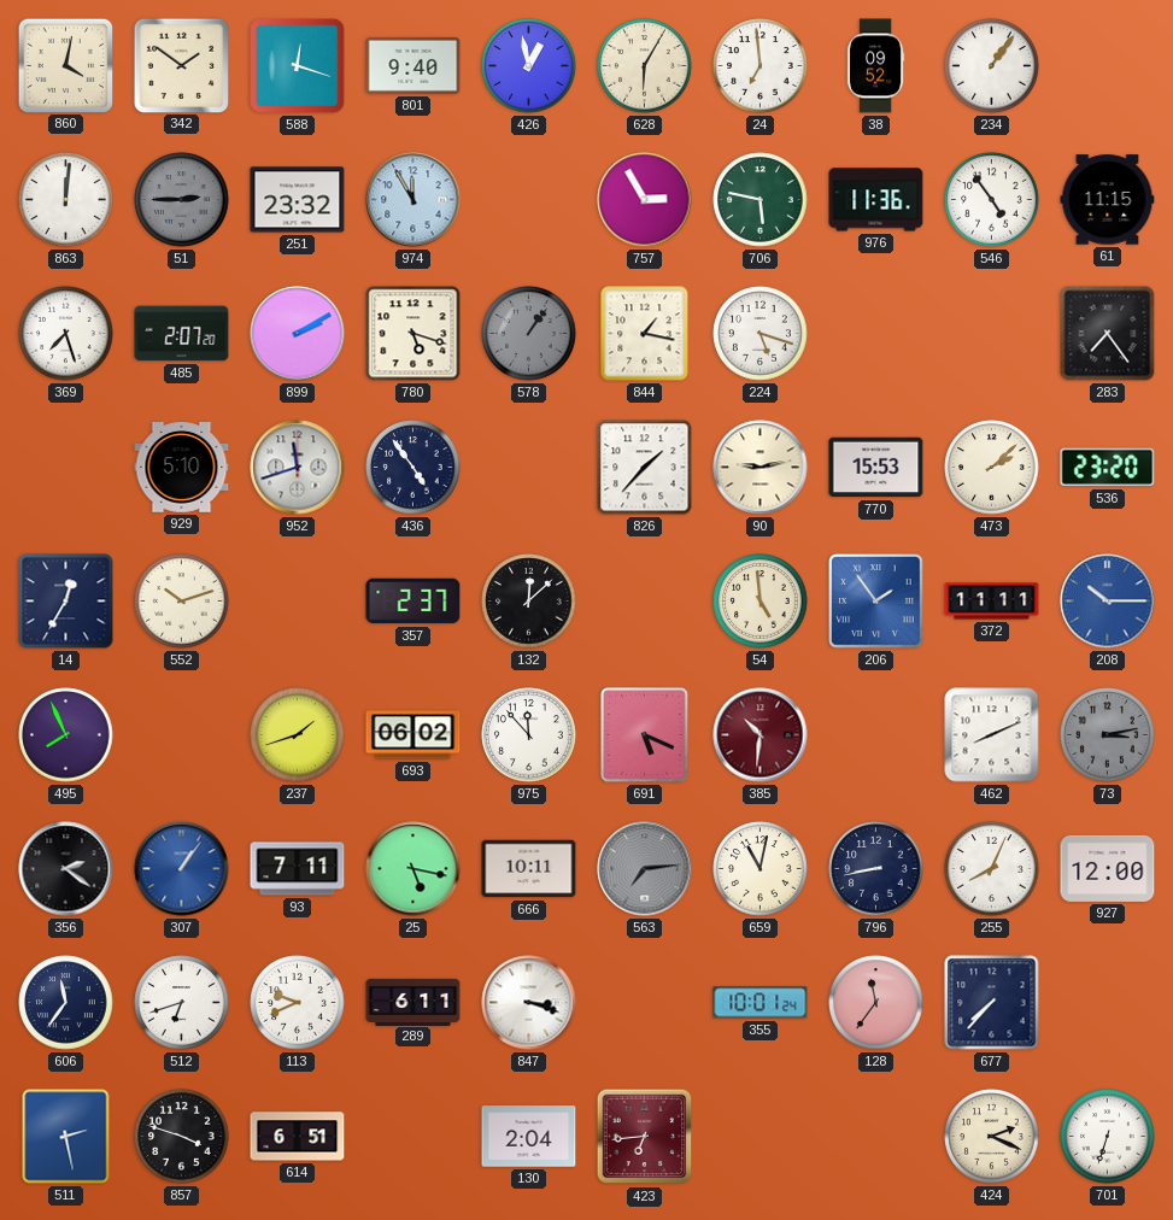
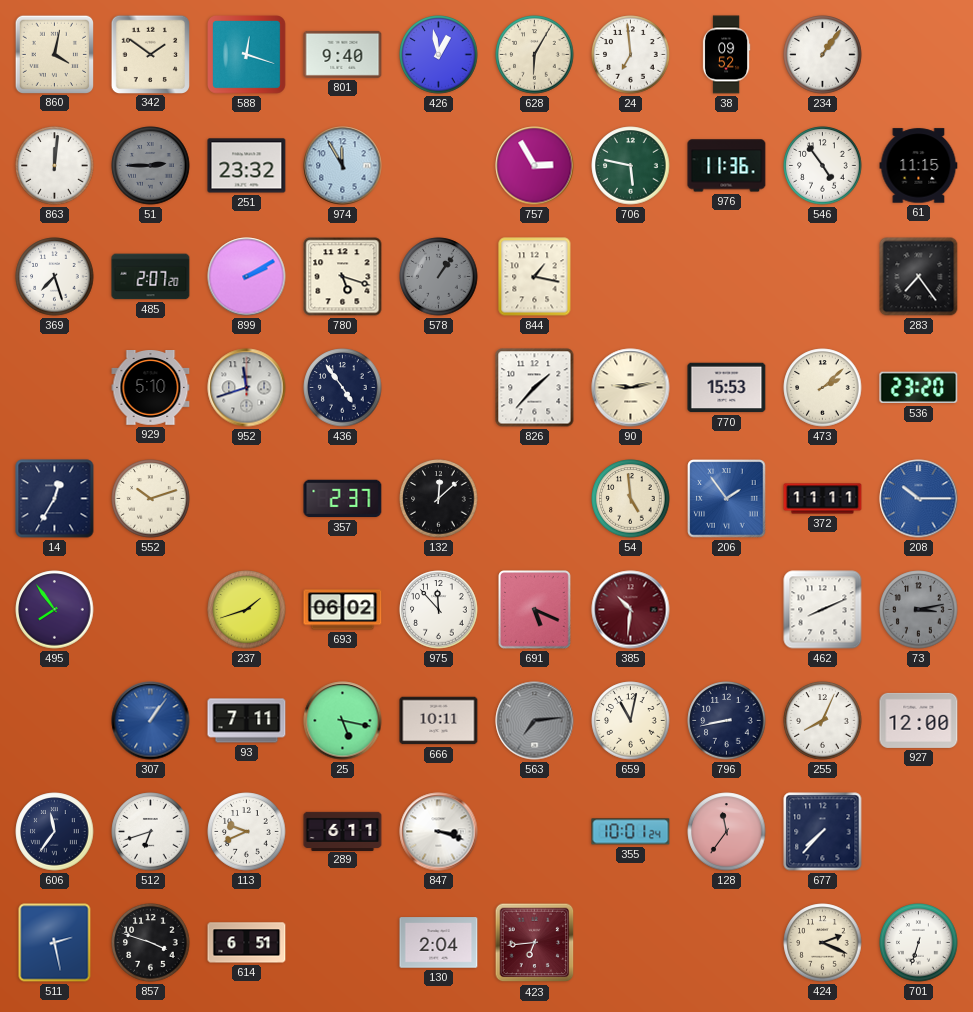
224: 5:18 -> none (761, 334)
495: 7:56 -> 7:54 (55, 610)
356: 2:21 -> none (66, 869)
